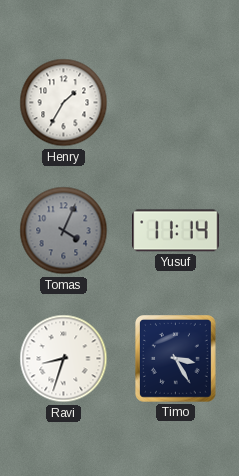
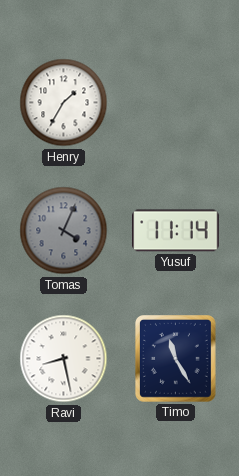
Ravi: 8:33 -> 8:28 (64, 359)
Timo: 3:25 -> 11:25 (176, 359)
